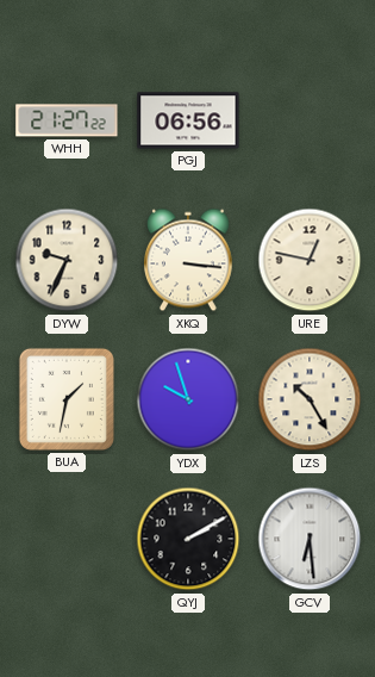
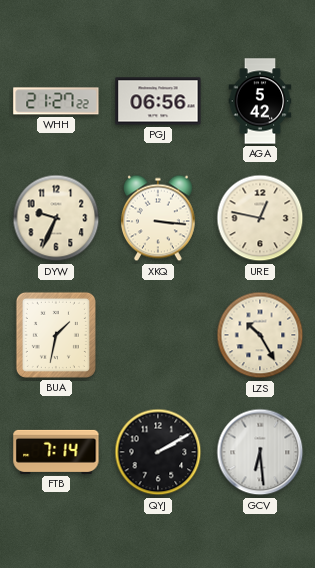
AGA: none -> 5:42 (260, 101)
YDX: 9:57 -> none (188, 399)
FTB: none -> 7:14 (56, 452)
